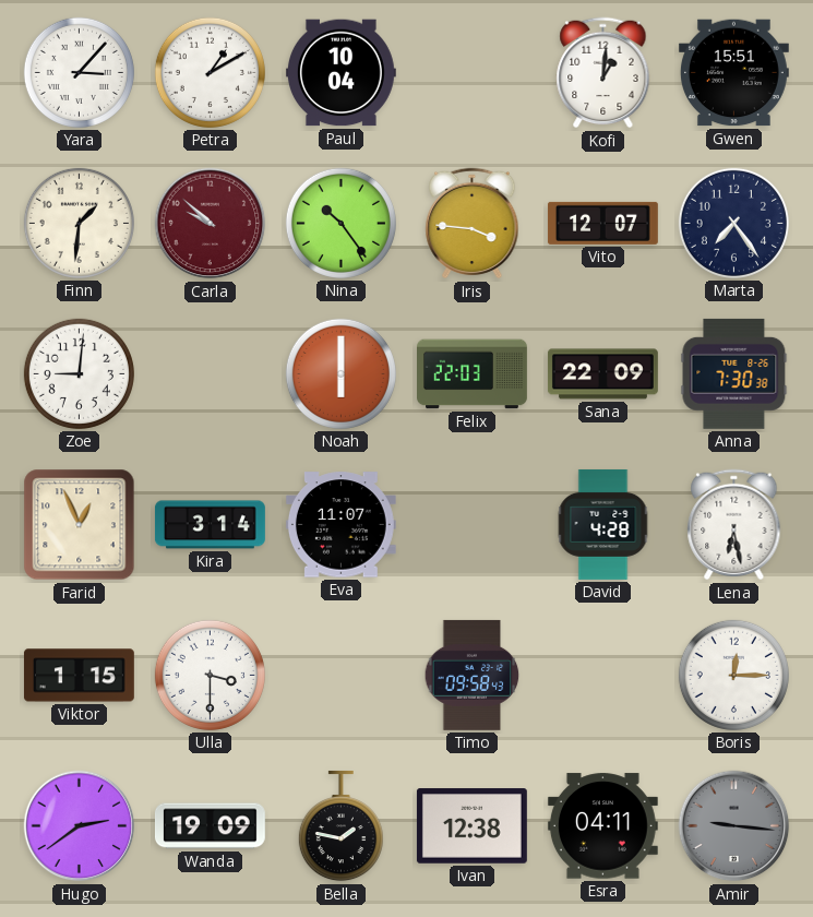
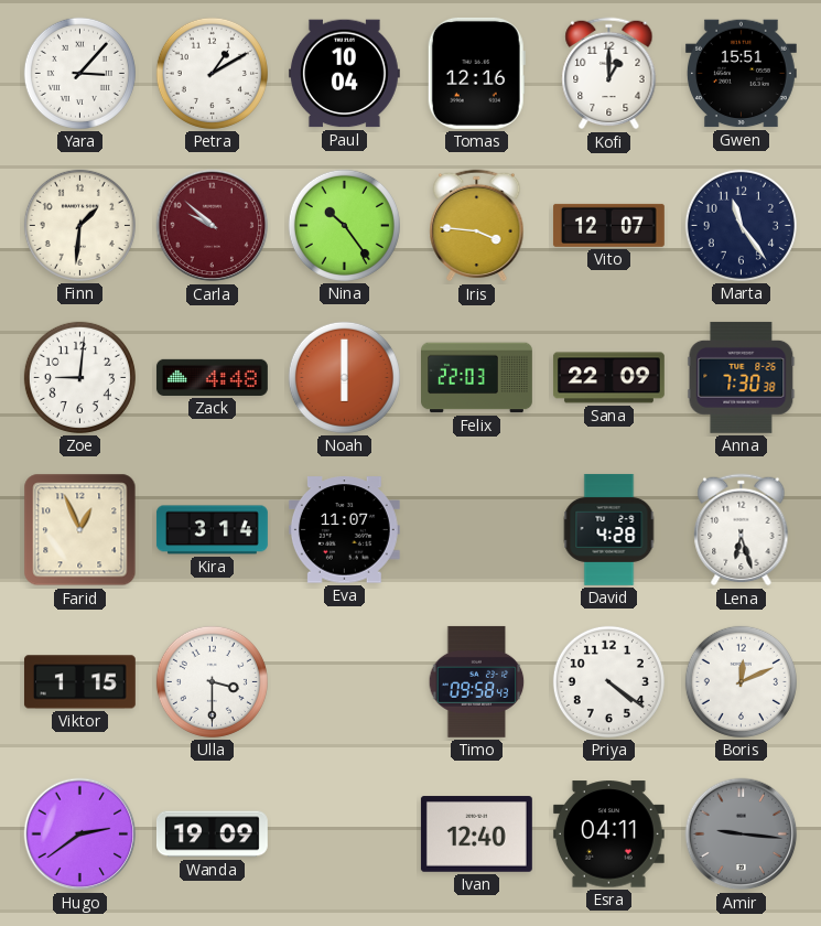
Tomas: none -> 12:16 (476, 73)
Kofi: 1:01 -> 1:00 (609, 74)
Marta: 7:24 -> 11:24 (741, 225)
Zack: none -> 4:48 (212, 377)
Lena: 6:28 -> 6:27 (742, 530)
Priya: none -> 4:21 (608, 681)
Boris: 12:15 -> 12:11 (741, 681)
Bella: 1:47 -> none (340, 826)
Ivan: 12:38 -> 12:40 (476, 835)
